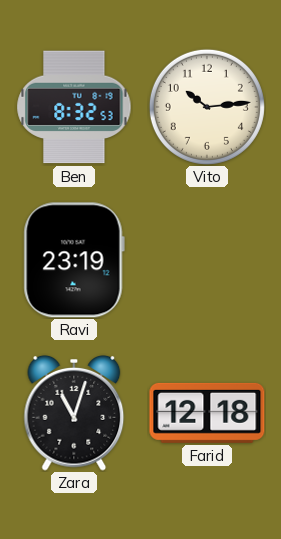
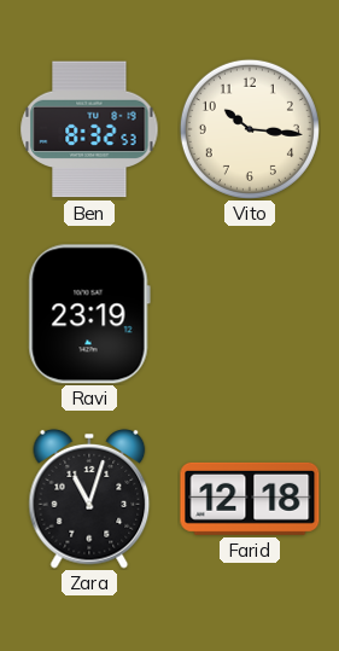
Vito: 10:14 -> 10:16 (250, 129)
